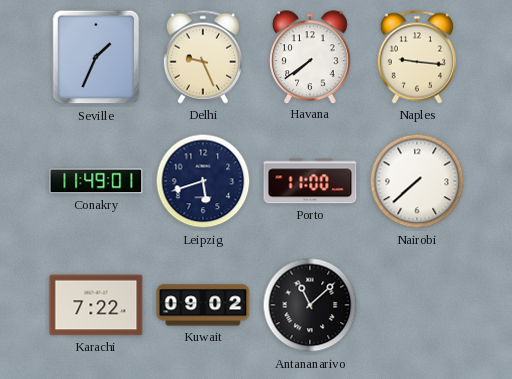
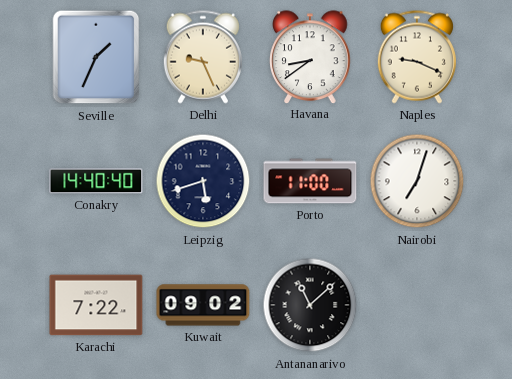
Havana: 7:39 -> 8:39 (310, 57)
Naples: 9:16 -> 9:19 (417, 57)
Conakry: 11:49 -> 14:40 (96, 181)
Nairobi: 7:38 -> 7:03 (417, 181)
